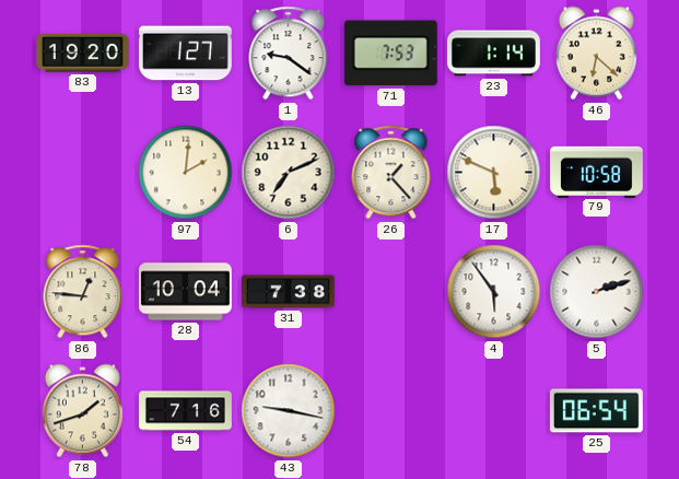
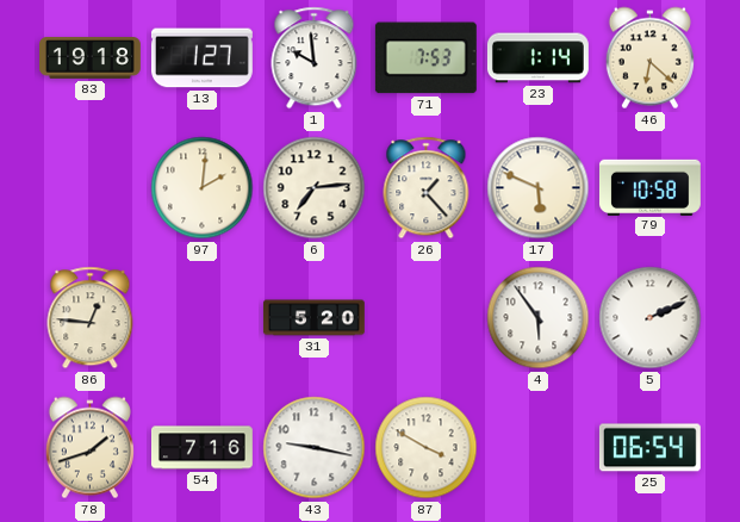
83: 19:20 -> 19:18 (91, 58)
1: 9:21 -> 9:59 (315, 58)
6: 7:11 -> 7:14 (315, 188)
28: 10:04 -> none (185, 292)
31: 7:38 -> 5:20 (315, 318)
5: 2:12 -> 2:11 (651, 318)
87: none -> 3:50 (427, 448)
